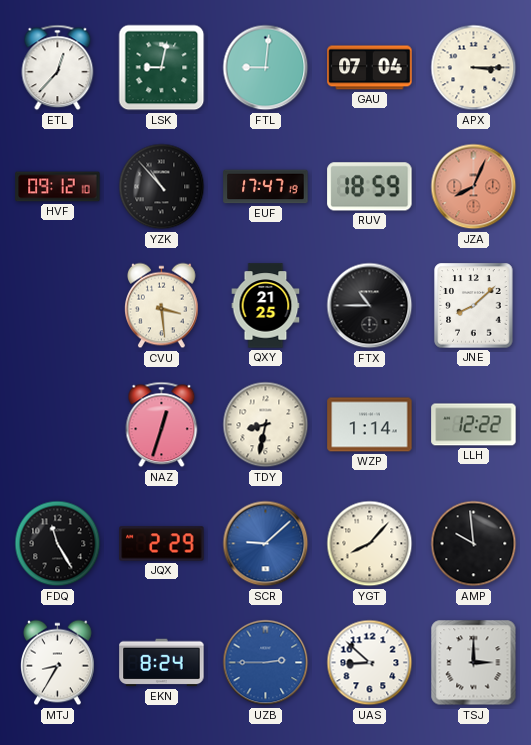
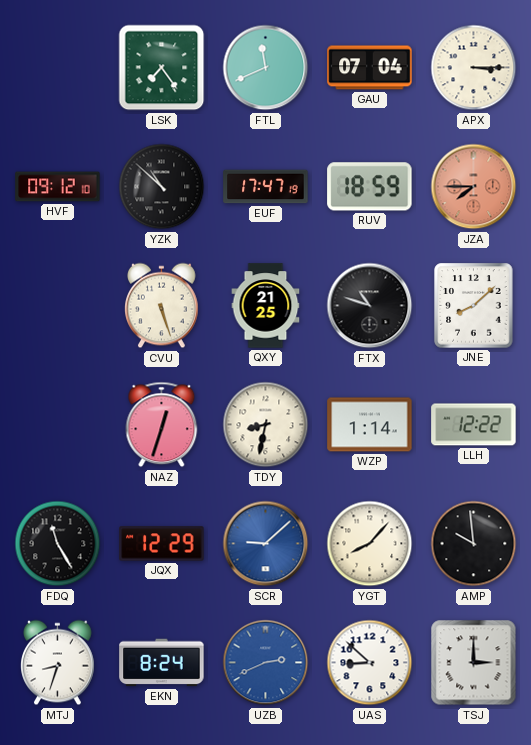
ETL: 12:37 -> none (58, 68)
LSK: 9:02 -> 7:24 (162, 68)
FTL: 9:01 -> 11:41 (266, 68)
YZK: 10:53 -> 10:52 (162, 187)
JZA: 8:04 -> 7:45 (474, 187)
CVU: 3:29 -> 5:27 (162, 306)
FTX: 10:45 -> 10:48 (370, 306)
JQX: 2:29 -> 12:29 (162, 544)
MTJ: 8:35 -> 8:33 (58, 663)
UZB: 2:45 -> 2:41 (266, 663)
